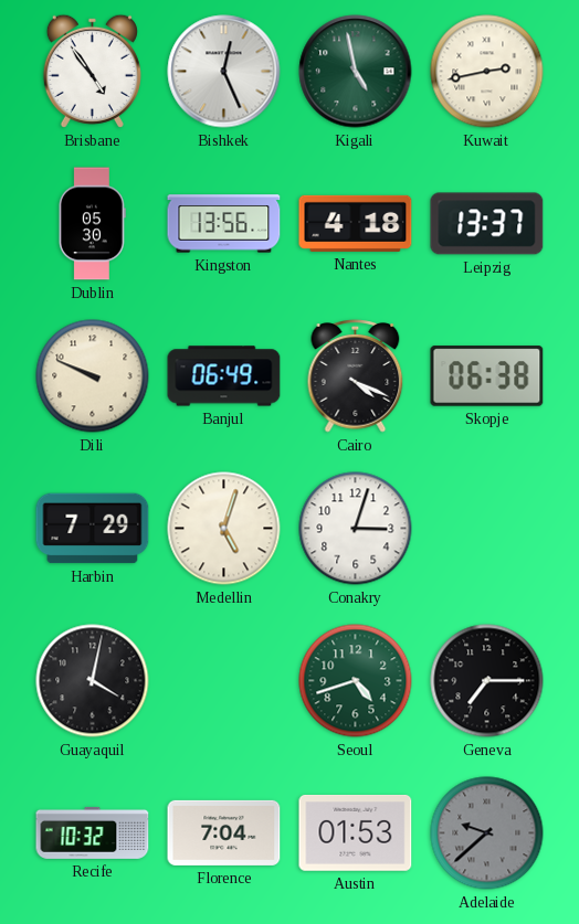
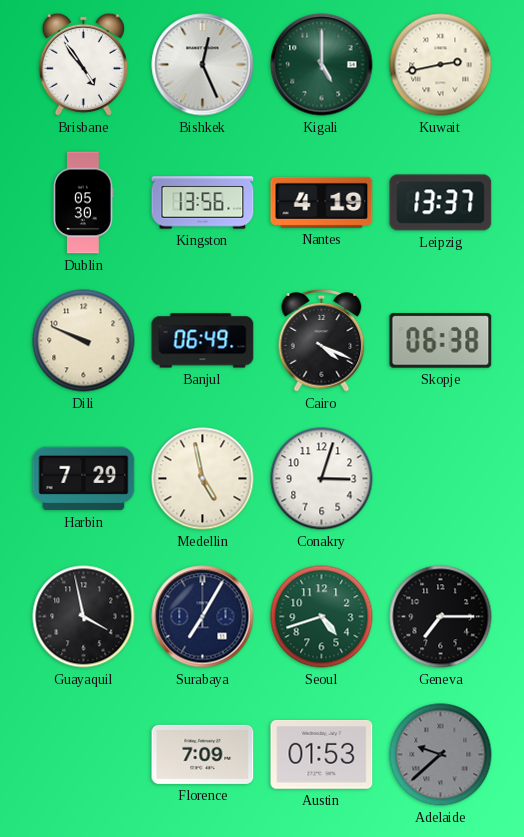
Kigali: 4:58 -> 5:00 (322, 65)
Nantes: 4:18 -> 4:19 (322, 202)
Medellin: 5:03 -> 4:58 (203, 479)
Guayaquil: 4:02 -> 3:58 (84, 617)
Surabaya: none -> 7:05 (203, 617)
Recife: 10:32 -> none (93, 832)
Florence: 7:04 -> 7:09 (203, 754)
